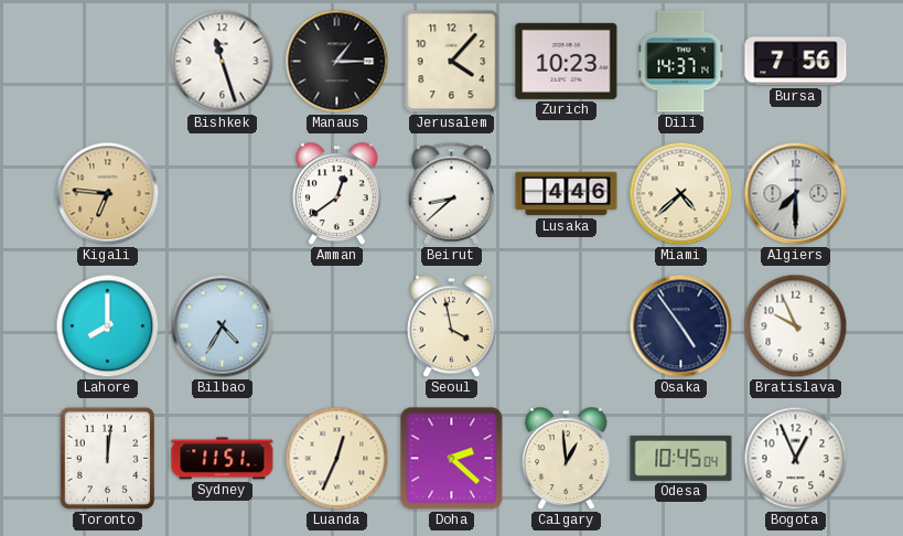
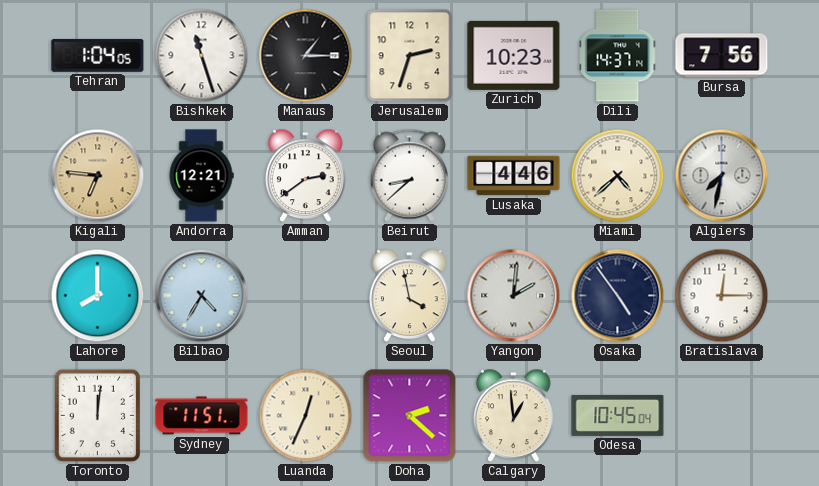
Tehran: none -> 1:04 (98, 55)
Jerusalem: 4:07 -> 2:33 (410, 56)
Andorra: none -> 12:21 (201, 176)
Amman: 12:39 -> 2:39 (306, 176)
Algiers: 7:30 -> 7:32 (722, 176)
Yangon: none -> 2:01 (514, 296)
Bratislava: 9:56 -> 12:15 (722, 296)
Bogota: 12:56 -> none (796, 459)
